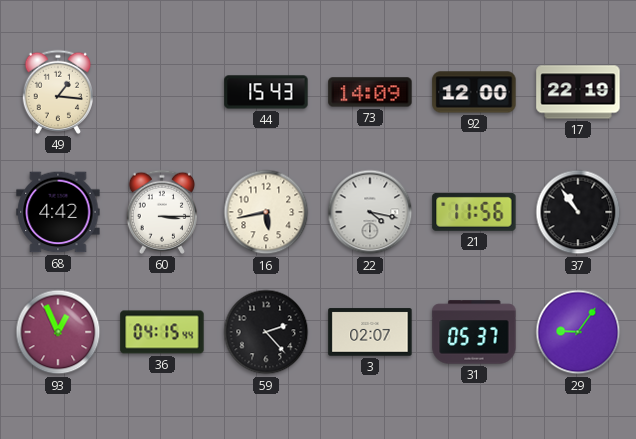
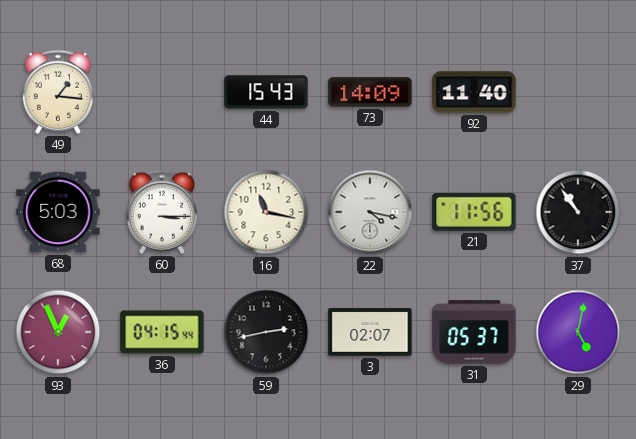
92: 12:00 -> 11:40 (474, 92)
17: 22:19 -> none (578, 92)
68: 4:42 -> 5:03 (58, 212)
16: 5:43 -> 11:17 (266, 212)
59: 2:23 -> 2:43 (266, 332)
29: 9:06 -> 5:02 (578, 332)
